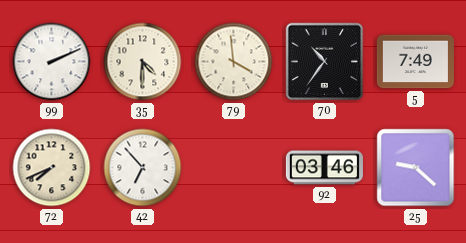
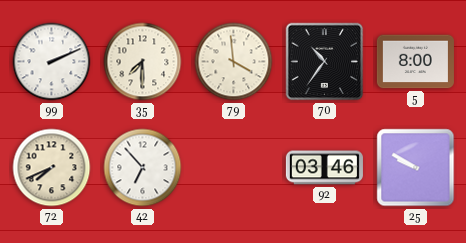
35: 4:30 -> 7:30 (143, 62)
5: 7:49 -> 8:00 (415, 62)
25: 9:22 -> 9:50 (416, 168)
